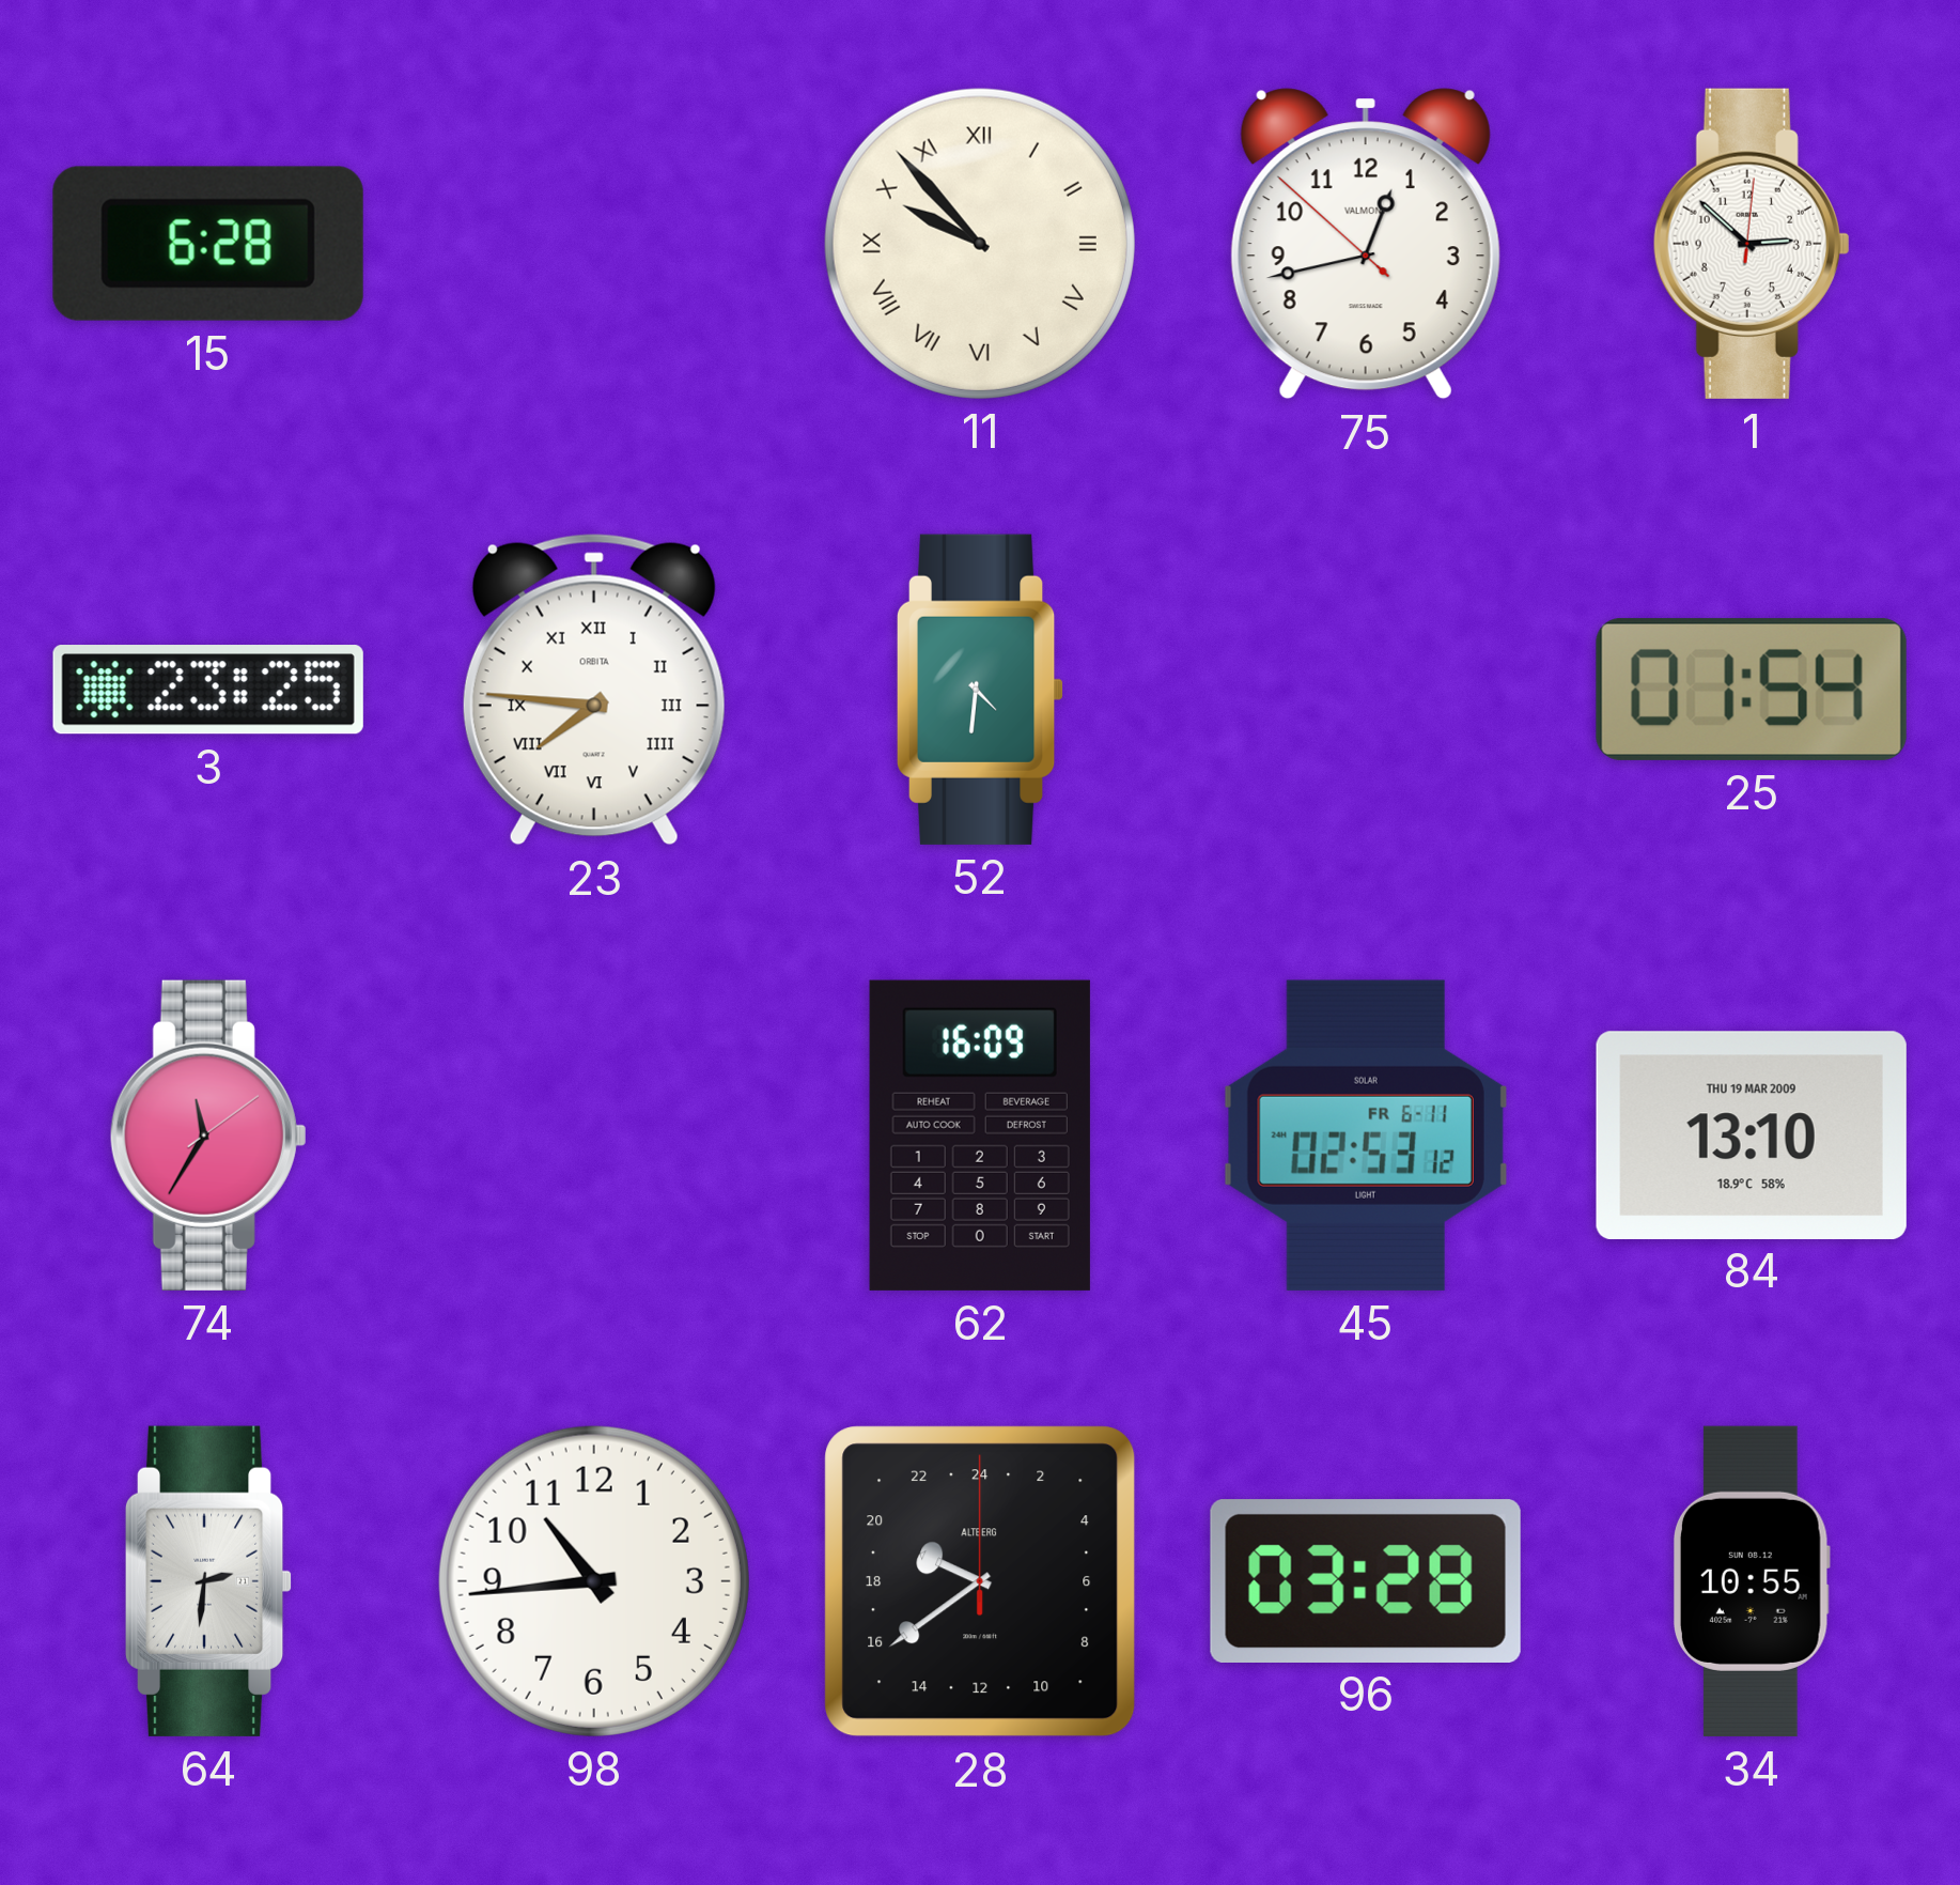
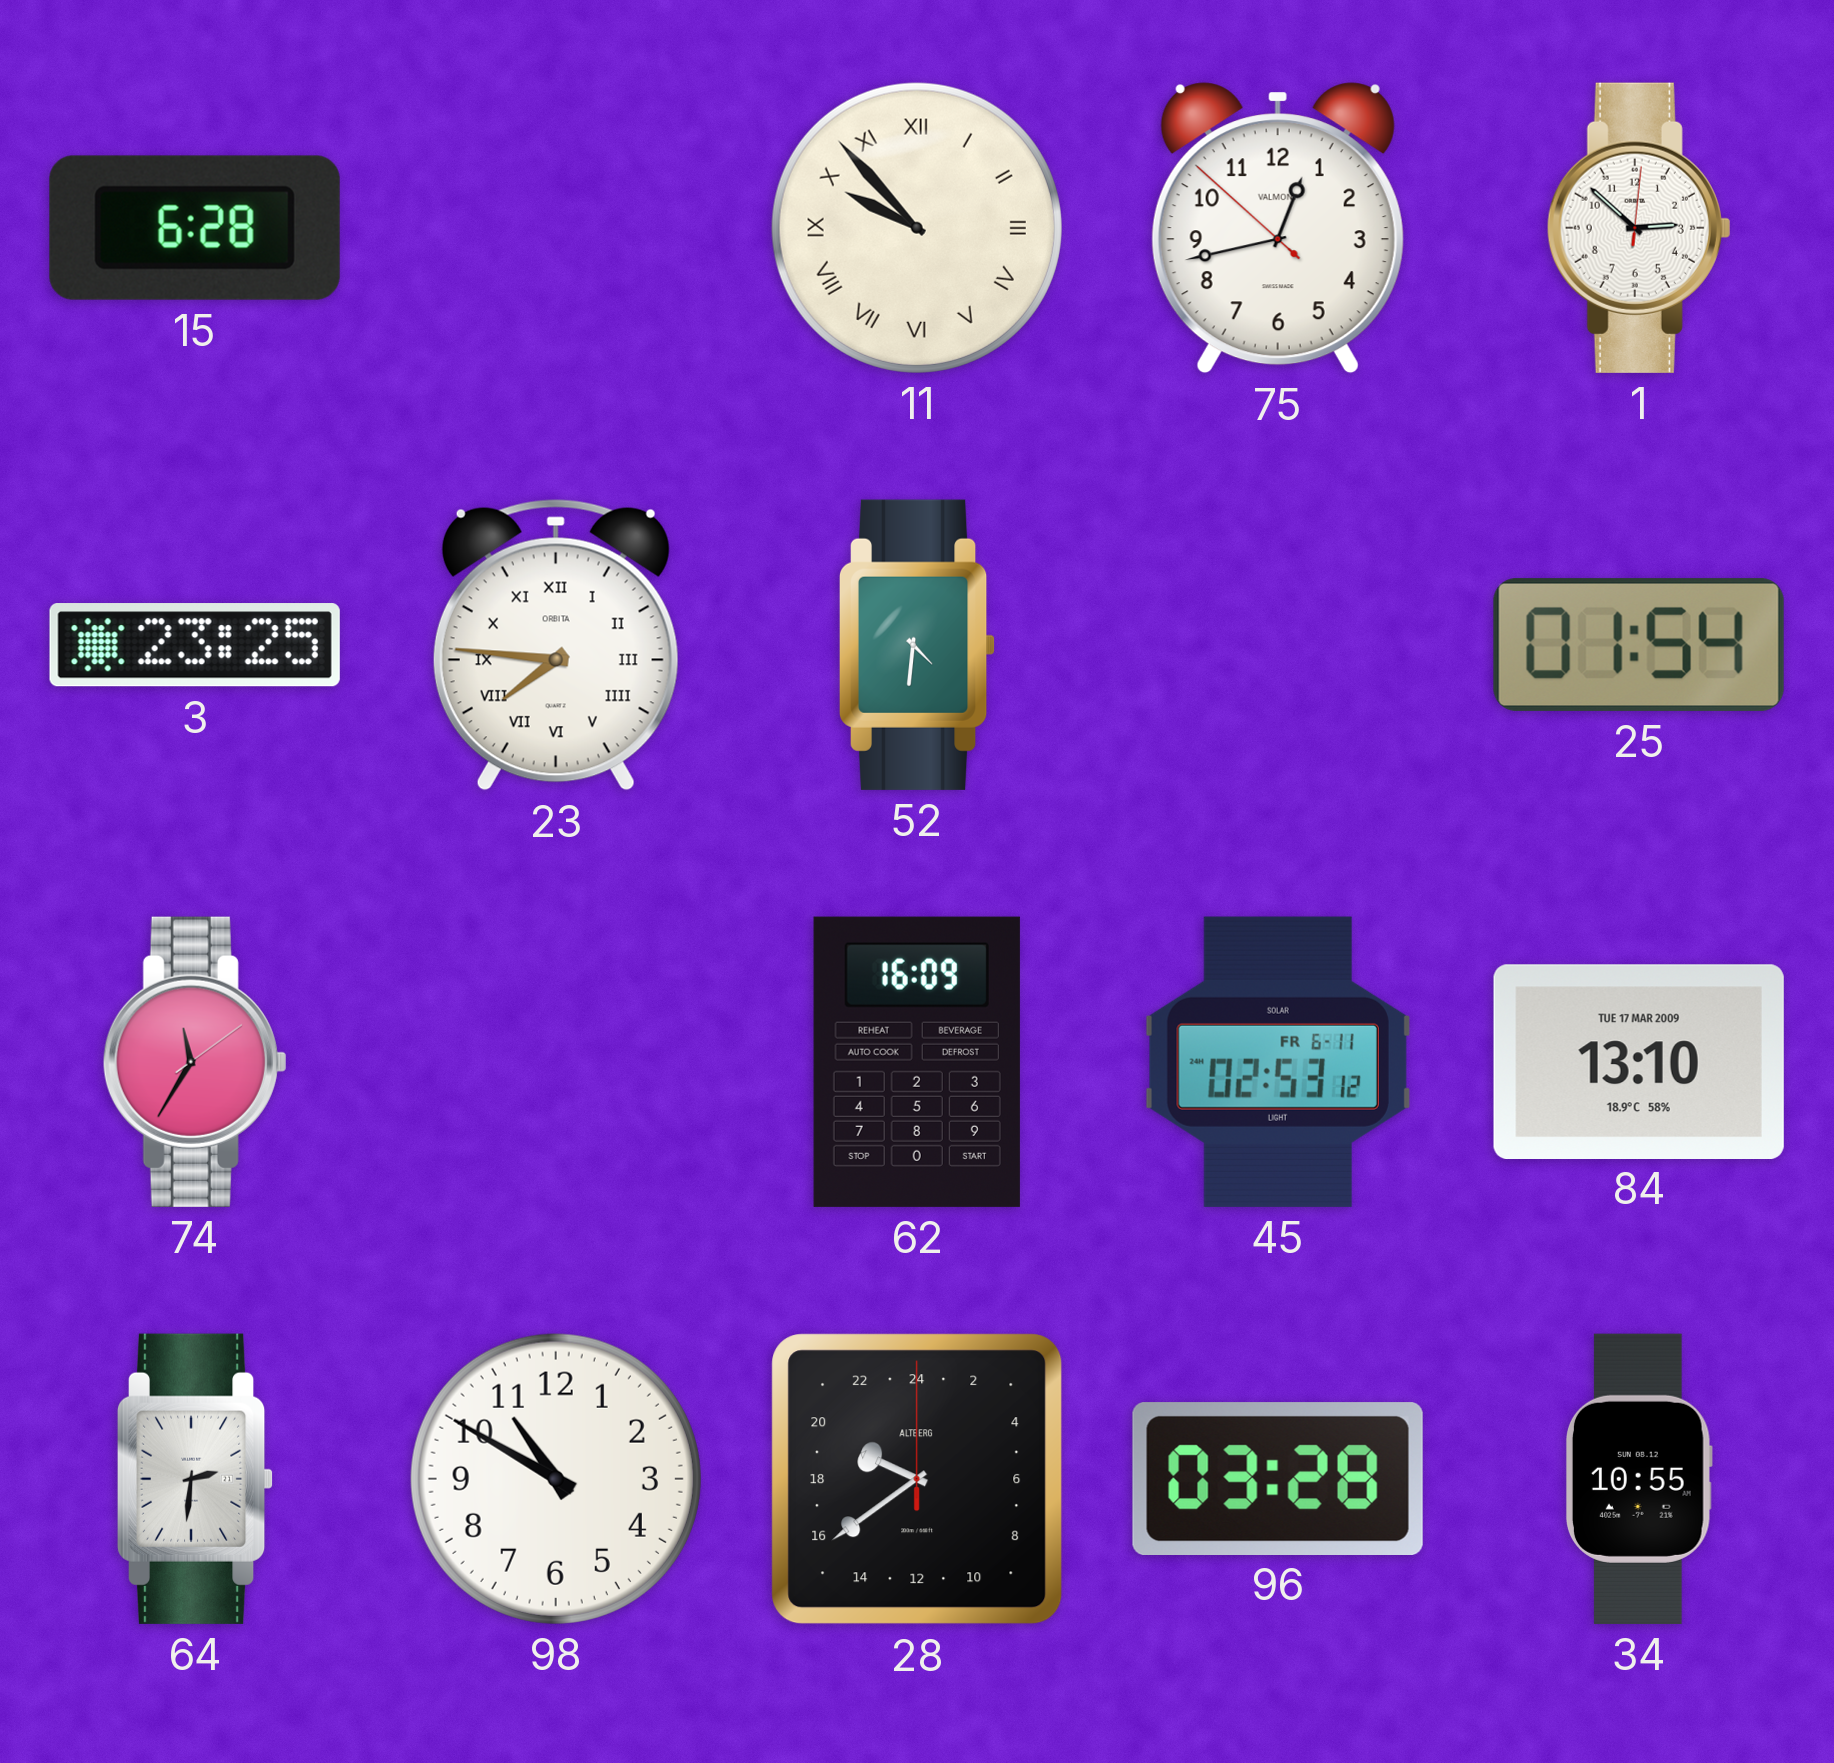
84 date: THU 19 MAR 2009 -> TUE 17 MAR 2009 (1639, 1061)
98: 10:44 -> 10:50 (556, 1479)
